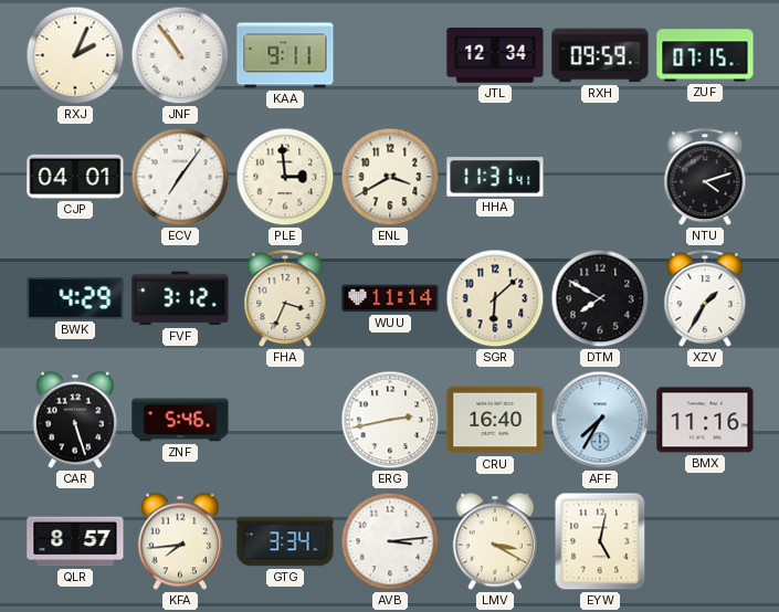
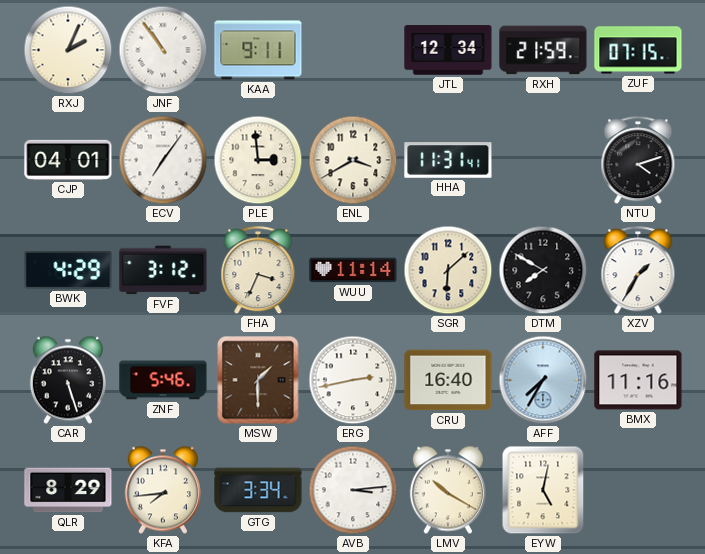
RXH: 09:59 -> 21:59 (543, 50)
MSW: none -> 1:30 (258, 380)
QLR: 8:57 -> 8:29 (68, 490)
LMV: 3:20 -> 10:20 (448, 490)
